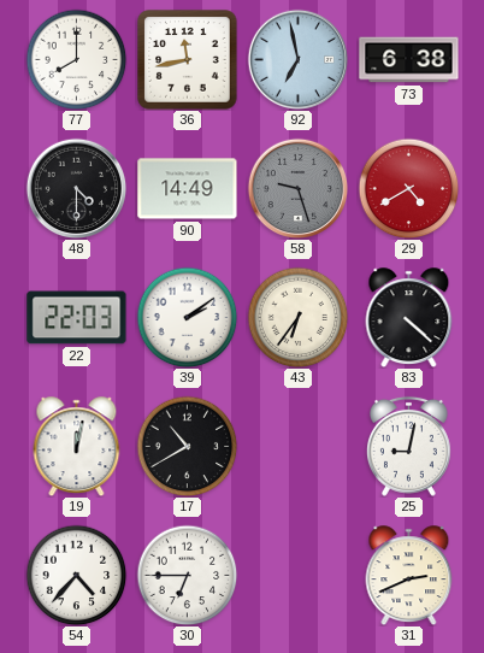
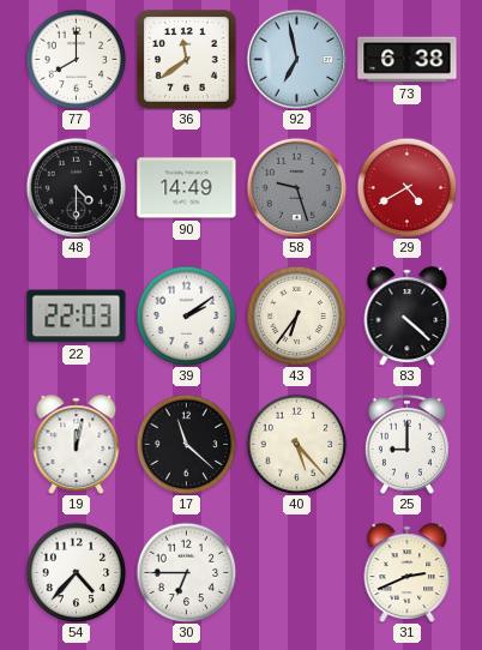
36: 11:43 -> 11:39 (187, 60)
17: 10:40 -> 11:22 (186, 444)
40: none -> 5:23 (296, 444)
25: 9:02 -> 9:00 (406, 444)
